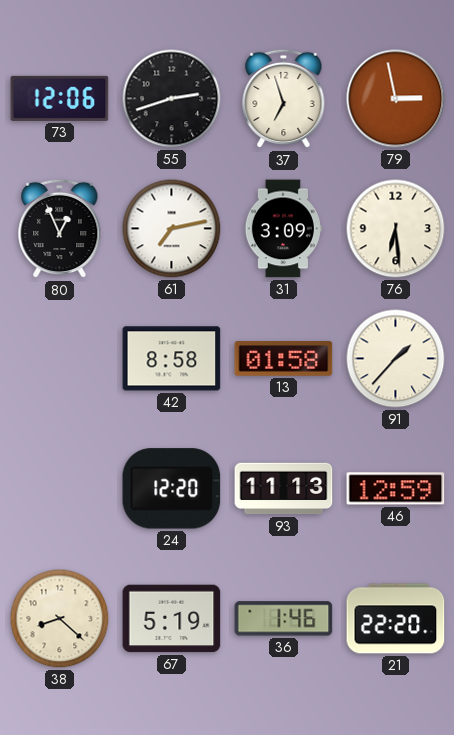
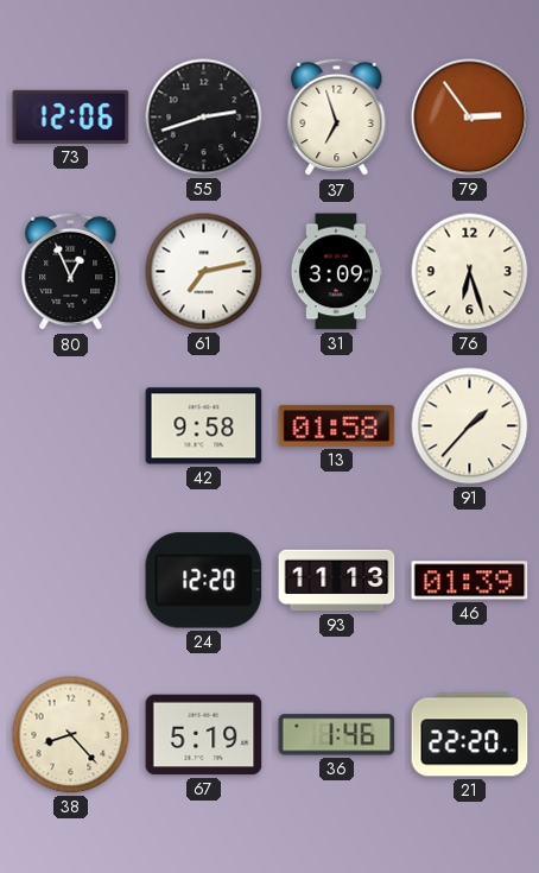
79: 2:58 -> 2:54 (470, 118)
76: 6:29 -> 6:27 (470, 272)
42: 8:58 -> 9:58 (204, 426)
46: 12:59 -> 01:39 (470, 581)
38: 8:22 -> 8:23 (71, 735)
